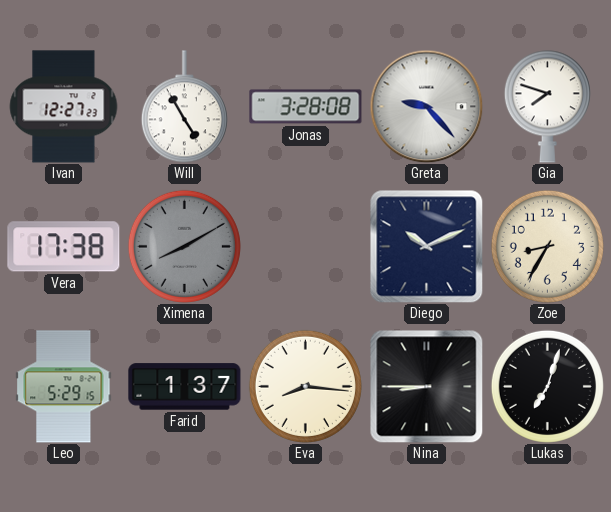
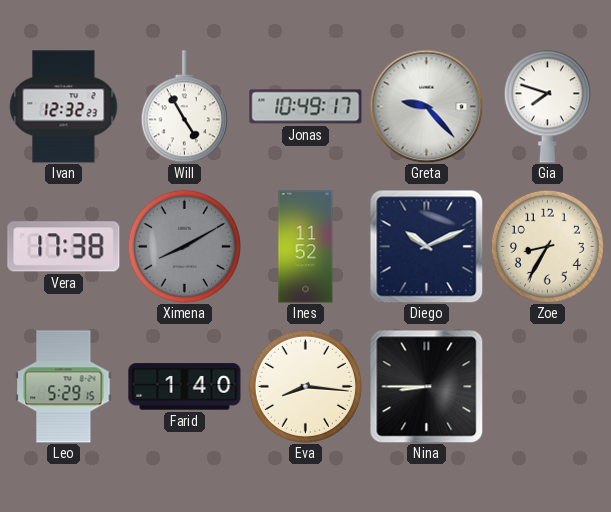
Ivan: 12:27 -> 12:32 (64, 107)
Jonas: 3:28 -> 10:49 (306, 107)
Ines: none -> 11:52 (306, 247)
Farid: 1:37 -> 1:40 (185, 387)
Lukas: 7:03 -> none (547, 386)
